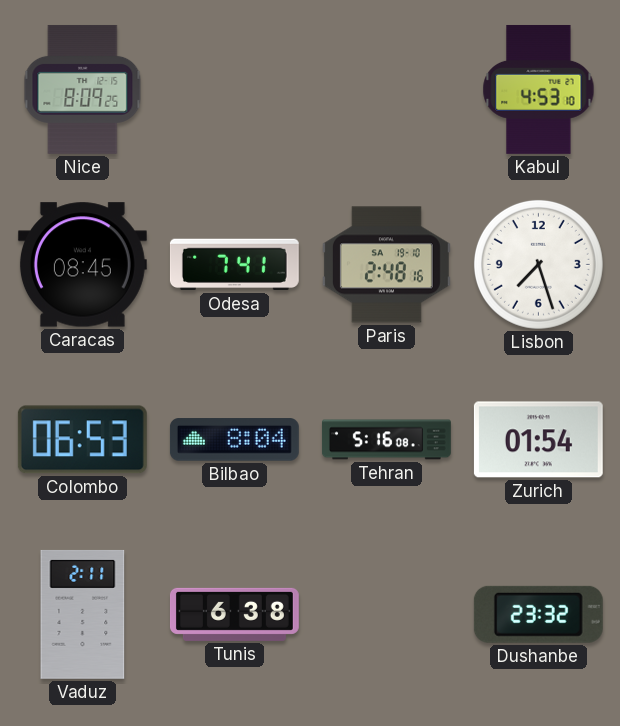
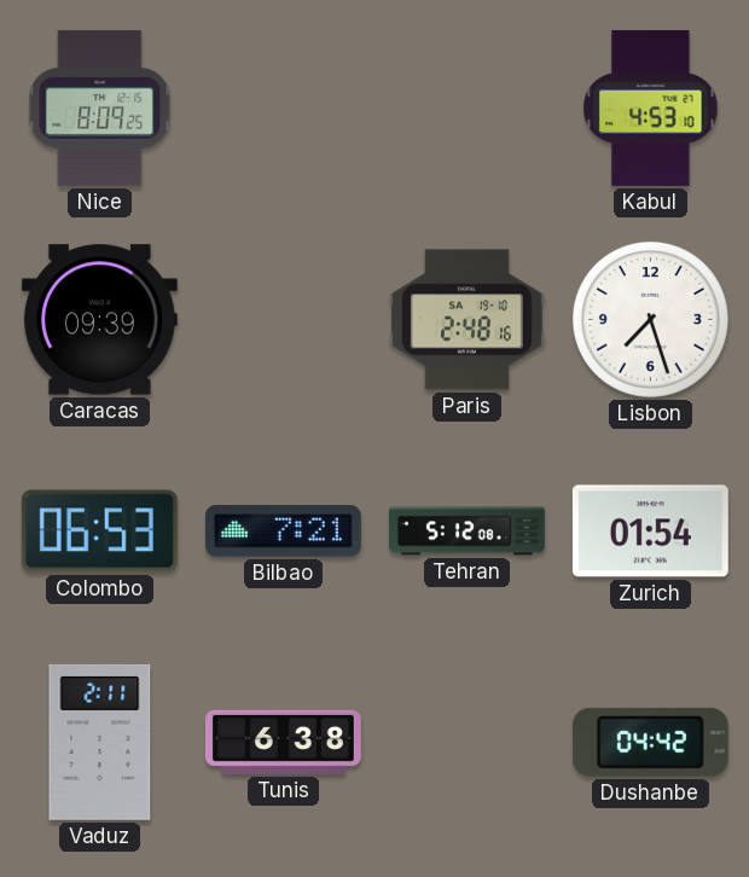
Caracas: 08:45 -> 09:39 (99, 320)
Odesa: 7:41 -> none (234, 265)
Bilbao: 8:04 -> 7:21 (283, 532)
Tehran: 5:16 -> 5:12 (466, 532)
Dushanbe: 23:32 -> 04:42 (650, 742)
